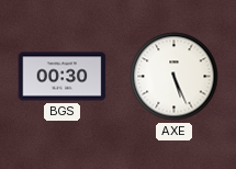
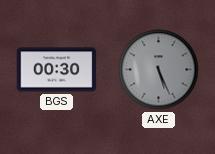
AXE dial: white -> grey (159, 70)
